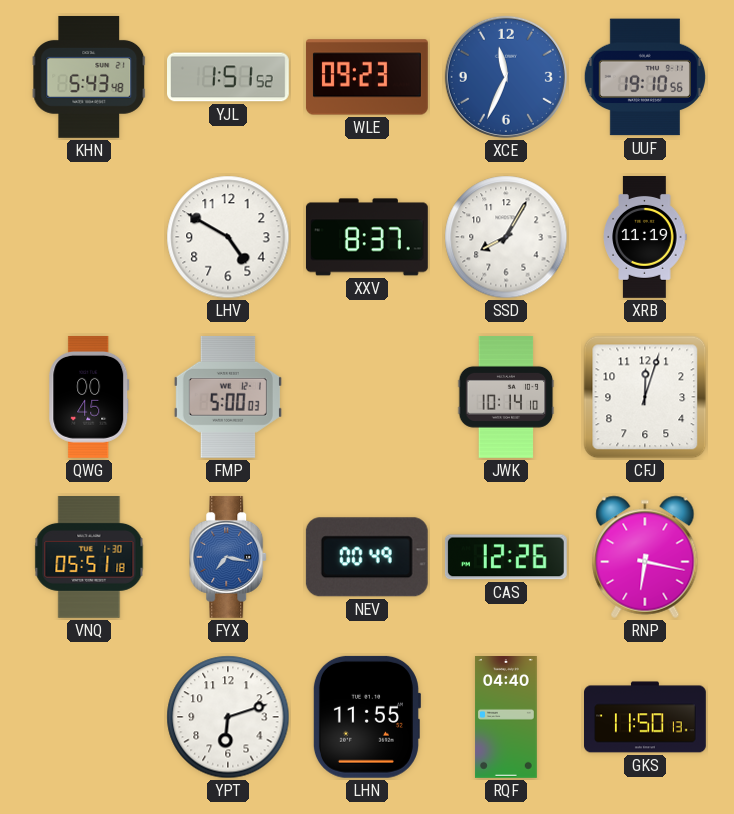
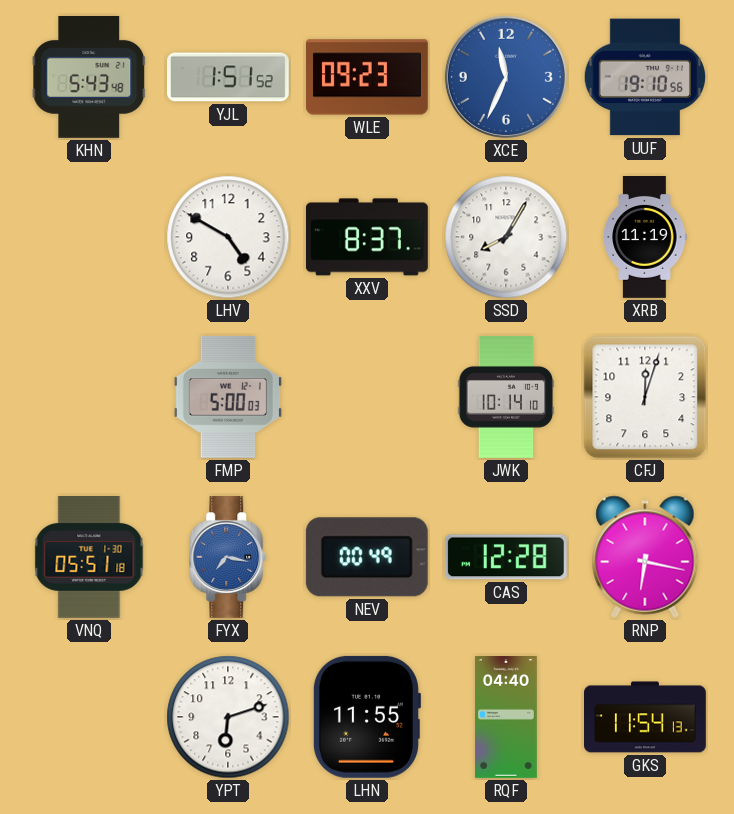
QWG: 00:45 -> none (89, 397)
CAS: 12:26 -> 12:28 (506, 557)
GKS: 11:50 -> 11:54 (646, 717)
